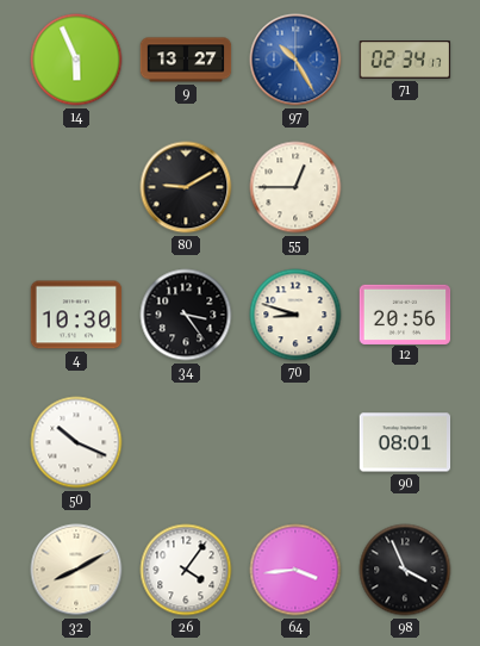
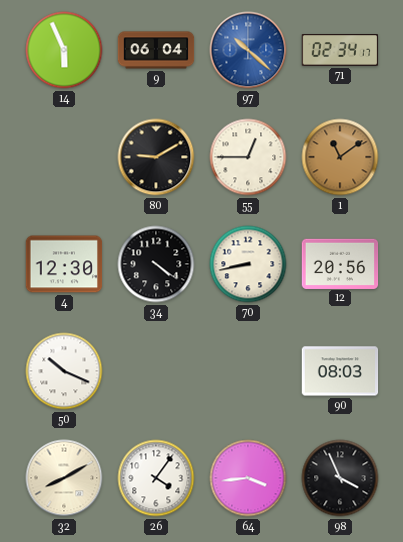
9: 13:27 -> 06:04 (156, 50)
97: 10:25 -> 10:22 (248, 50)
1: none -> 11:09 (340, 157)
4: 10:30 -> 12:30 (64, 264)
34: 3:24 -> 4:21 (156, 264)
70: 8:48 -> 8:43 (248, 264)
90: 08:01 -> 08:03 (340, 371)
